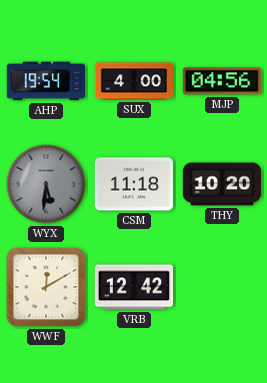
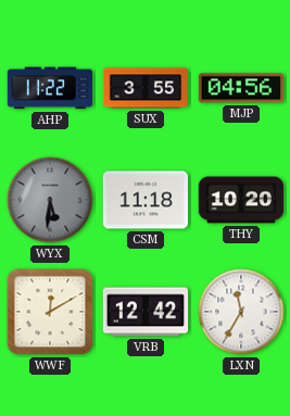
AHP: 19:54 -> 11:22 (50, 88)
SUX: 4:00 -> 3:55 (146, 88)
LXN: none -> 11:35 (241, 312)
